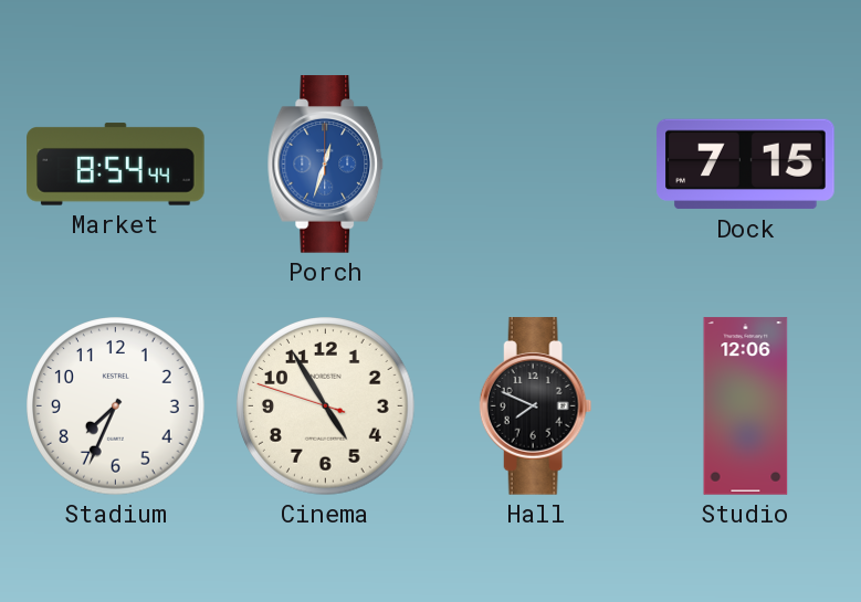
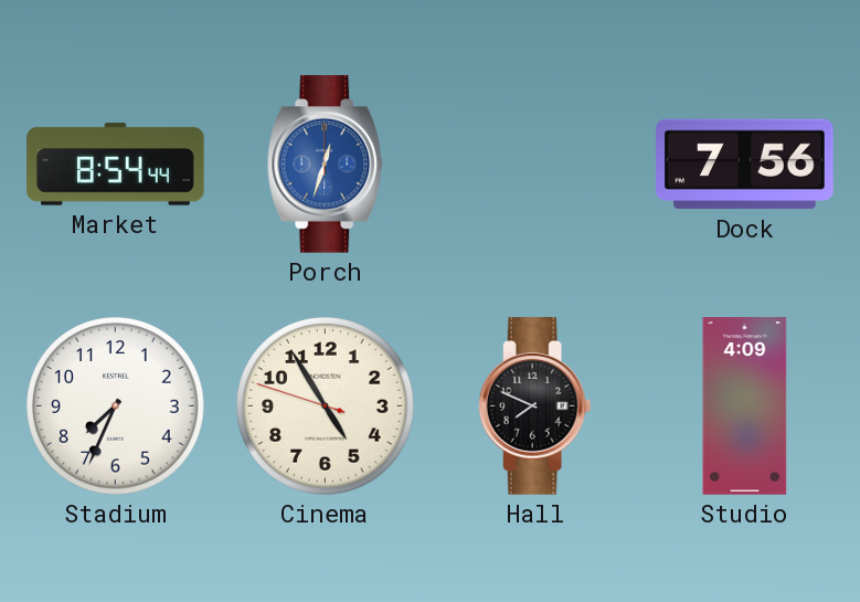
Dock: 7:15 -> 7:56 (745, 165)
Studio: 12:06 -> 4:09 (745, 406)
